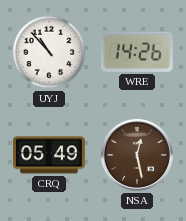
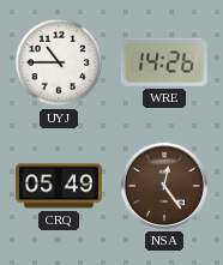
UYJ: 10:53 -> 10:45 (59, 62)
NSA: 12:28 -> 12:24 (164, 186)
